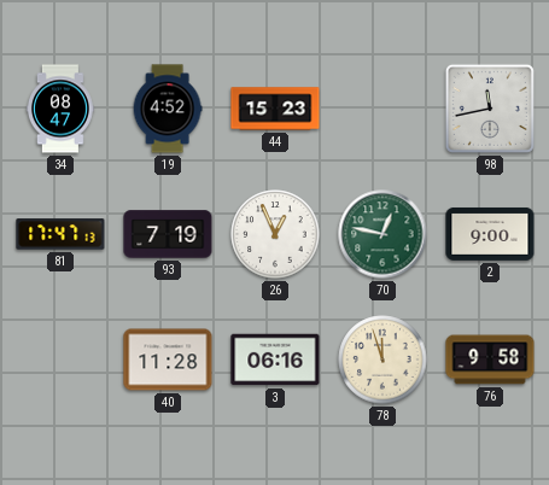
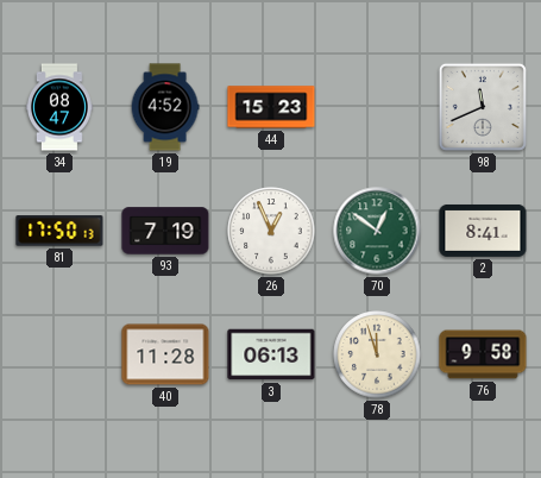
98: 11:43 -> 11:41 (483, 107)
81: 17:47 -> 17:50 (59, 231)
70: 12:47 -> 12:51 (377, 231)
2: 9:00 -> 8:41 (483, 231)
3: 06:16 -> 06:13 (271, 354)
